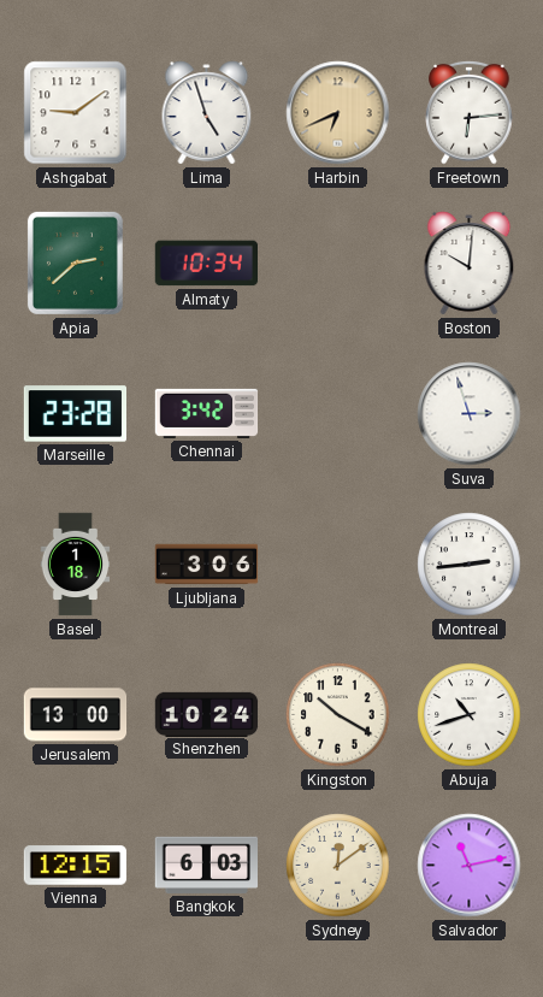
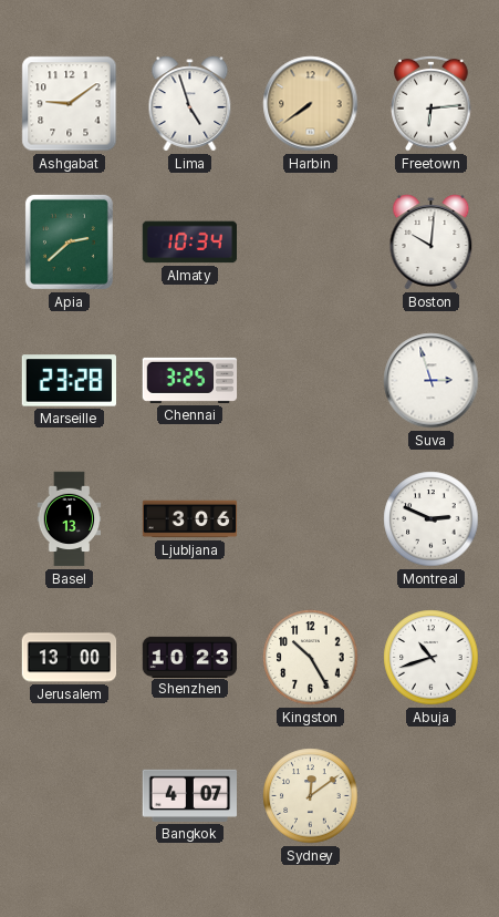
Harbin: 6:41 -> 7:39 (311, 104)
Chennai: 3:42 -> 3:25 (190, 380)
Basel: 1:18 -> 1:13 (70, 519)
Montreal: 2:44 -> 2:49 (432, 519)
Shenzhen: 10:24 -> 10:23 (190, 657)
Kingston: 10:20 -> 10:25 (311, 658)
Vienna: 12:15 -> none (76, 866)
Bangkok: 6:03 -> 4:07 (189, 795)
Salvador: 11:13 -> none (470, 866)
